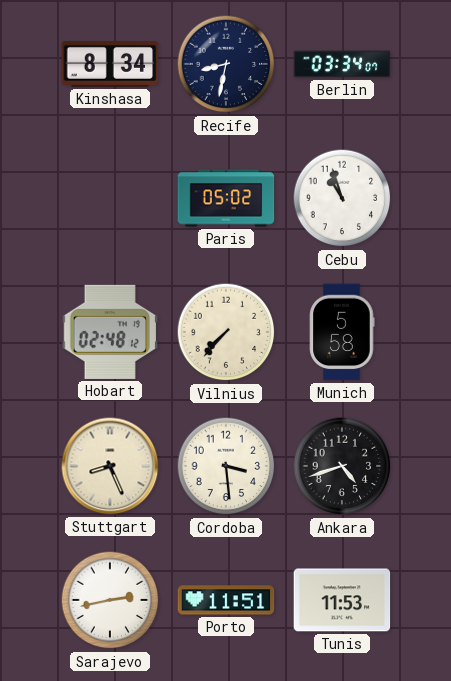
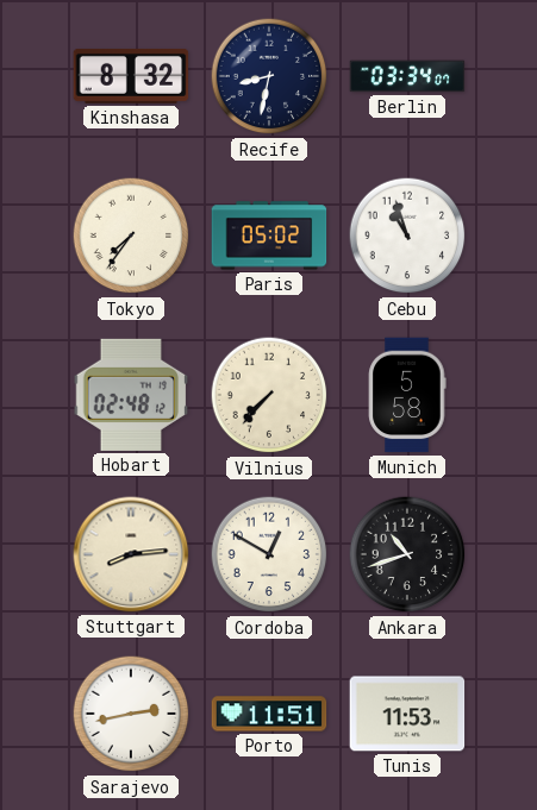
Kinshasa: 8:34 -> 8:32 (131, 76)
Tokyo: none -> 7:36 (131, 236)
Stuttgart: 8:26 -> 8:14 (131, 554)
Cordoba: 3:29 -> 12:50 (269, 554)
Ankara: 4:42 -> 10:42 (407, 554)
